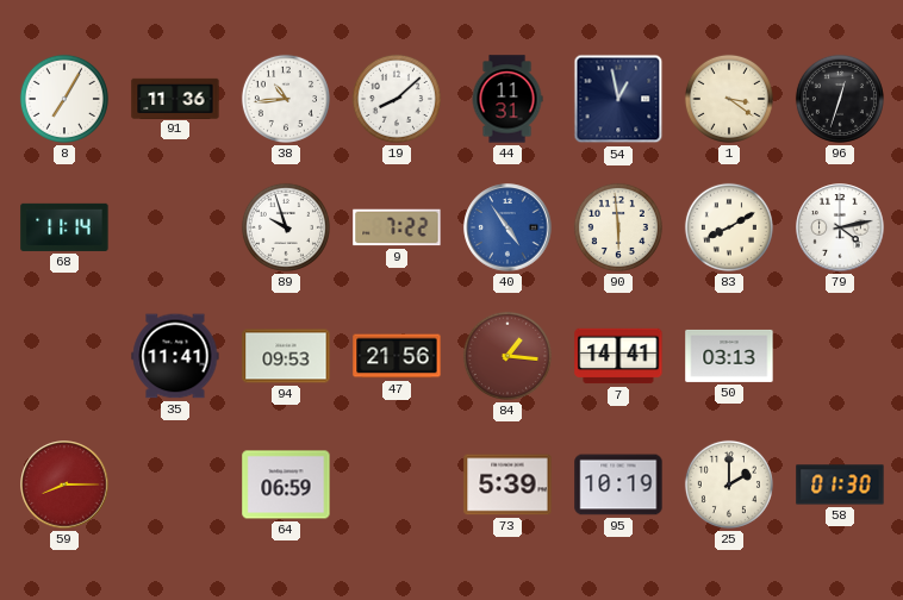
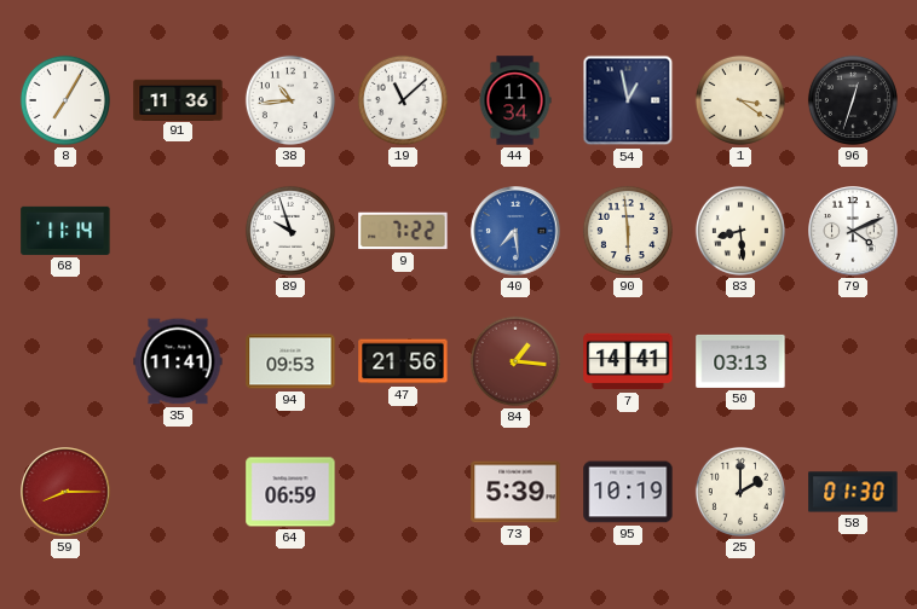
19: 8:08 -> 11:08 (403, 100)
44: 11:31 -> 11:34 (515, 100)
40: 4:54 -> 7:29 (515, 231)
83: 8:10 -> 8:29 (740, 231)
79: 4:13 -> 4:11 (853, 231)
